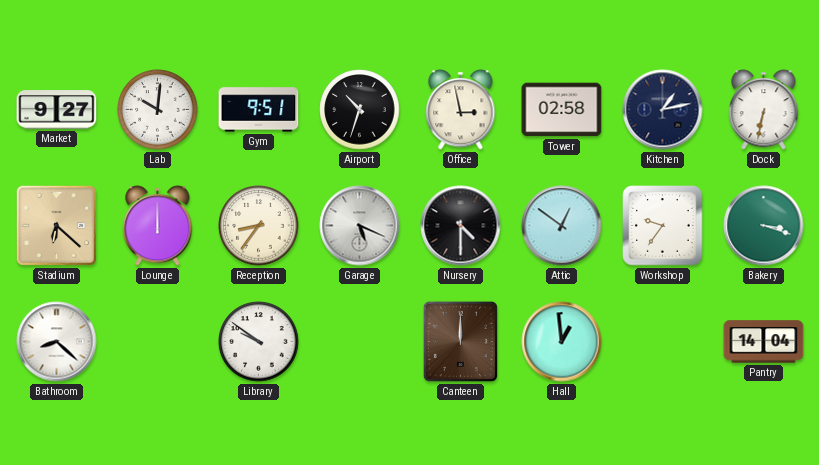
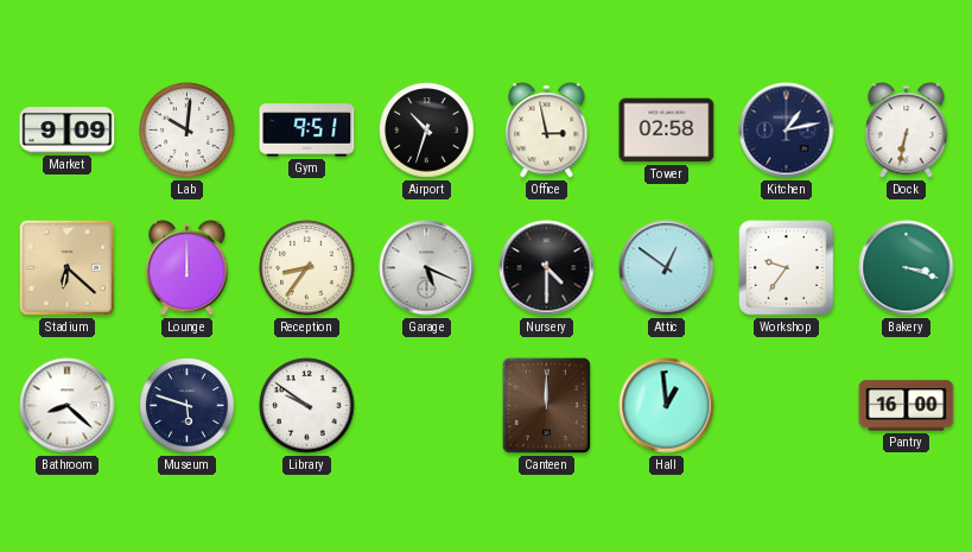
Market: 9:27 -> 9:09 (68, 131)
Museum: none -> 5:48 (188, 406)
Pantry: 14:04 -> 16:00 (907, 406)
